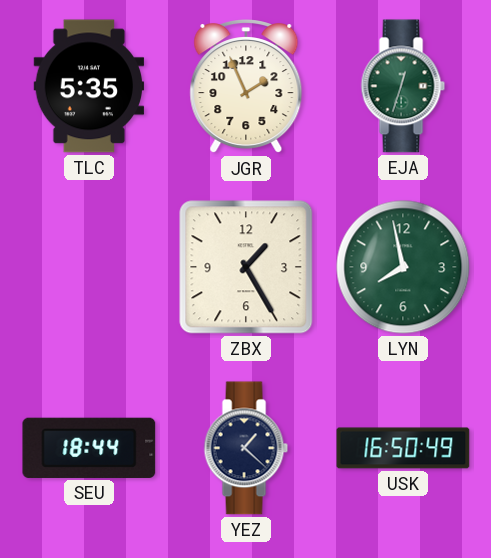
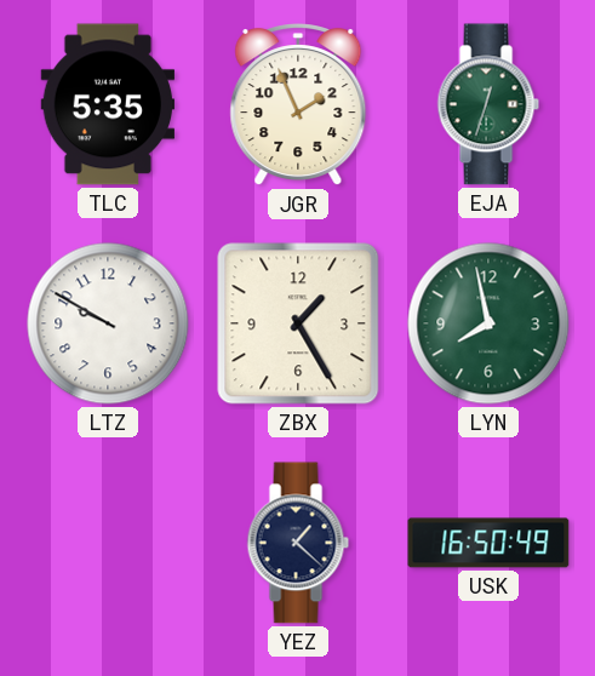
LTZ: none -> 9:50 (108, 323)
SEU: 18:44 -> none (89, 448)
